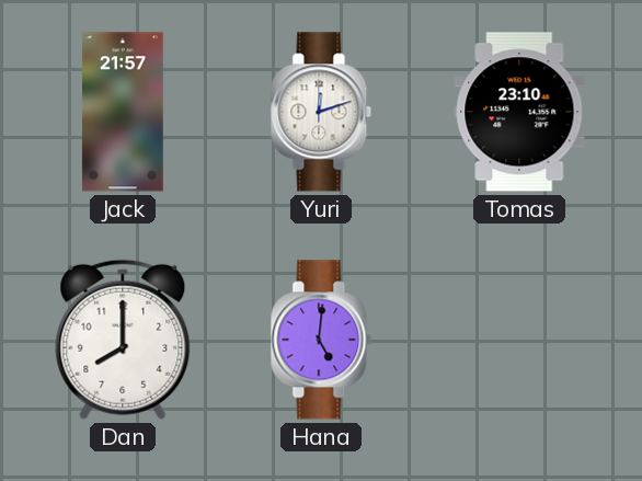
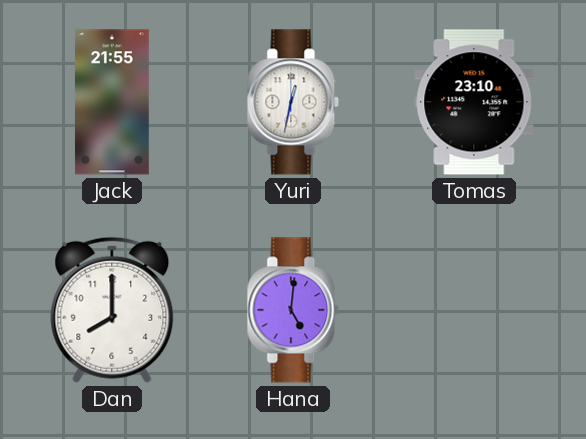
Jack: 21:57 -> 21:55 (112, 102)
Yuri: 12:12 -> 12:32 (293, 102)
